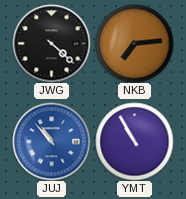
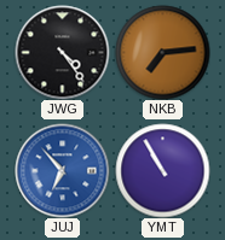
JWG: 4:22 -> 4:24 (62, 52)
JUJ: 10:53 -> 6:53 (62, 170)
